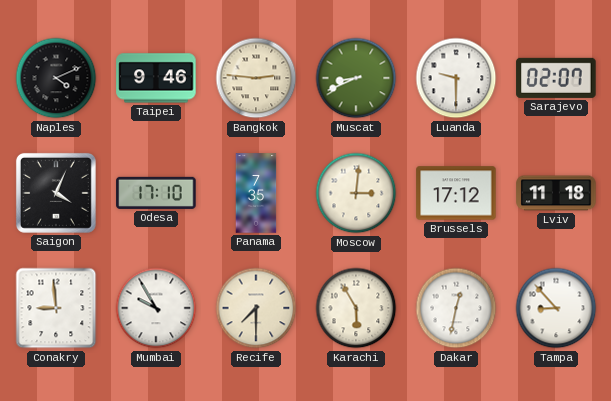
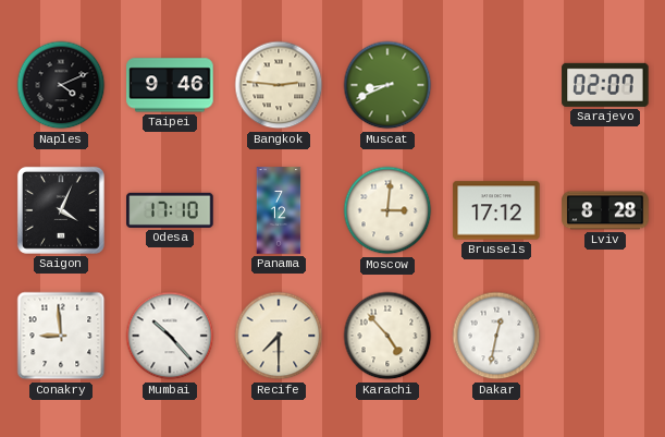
Luanda: 9:30 -> none (456, 78)
Panama: 7:35 -> 7:12 (279, 210)
Lviv: 11:18 -> 8:28 (605, 210)
Mumbai: 9:55 -> 10:23 (170, 336)
Karachi: 5:55 -> 4:53 (387, 336)
Tampa: 8:53 -> none (556, 308)
